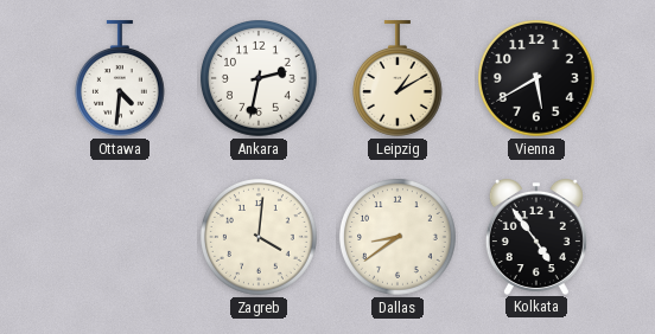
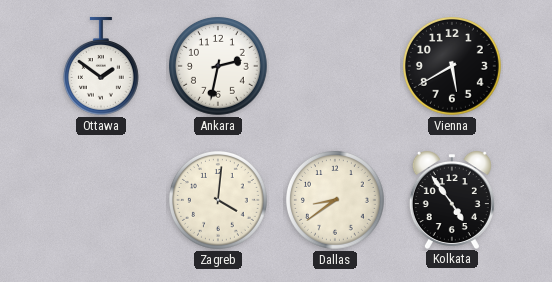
Ottawa: 4:31 -> 1:51 (101, 66)
Leipzig: 1:10 -> none (398, 78)
